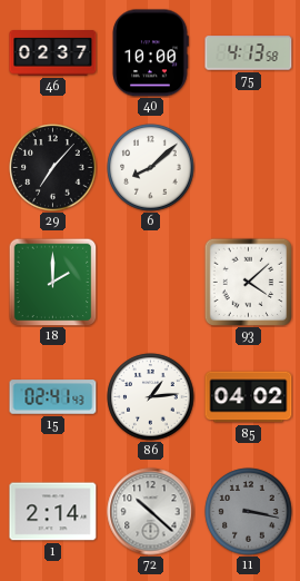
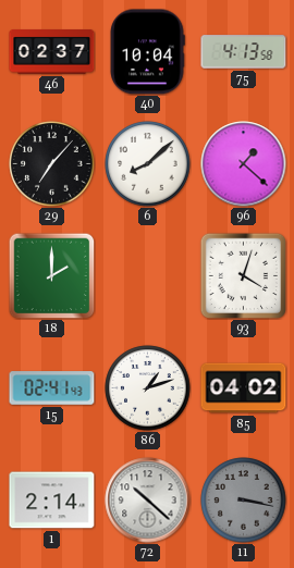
40: 10:00 -> 10:04 (147, 52)
96: none -> 1:22 (244, 164)
93: 4:08 -> 4:03 (243, 275)
86: 1:14 -> 1:12 (148, 388)
